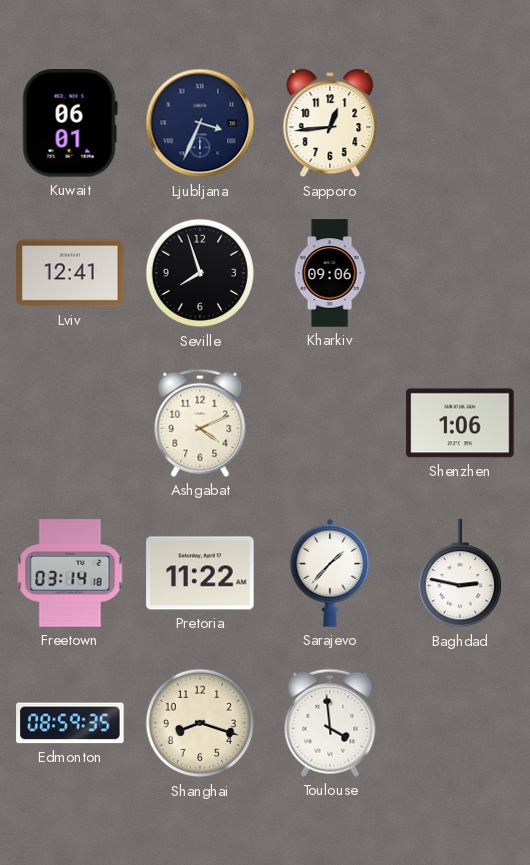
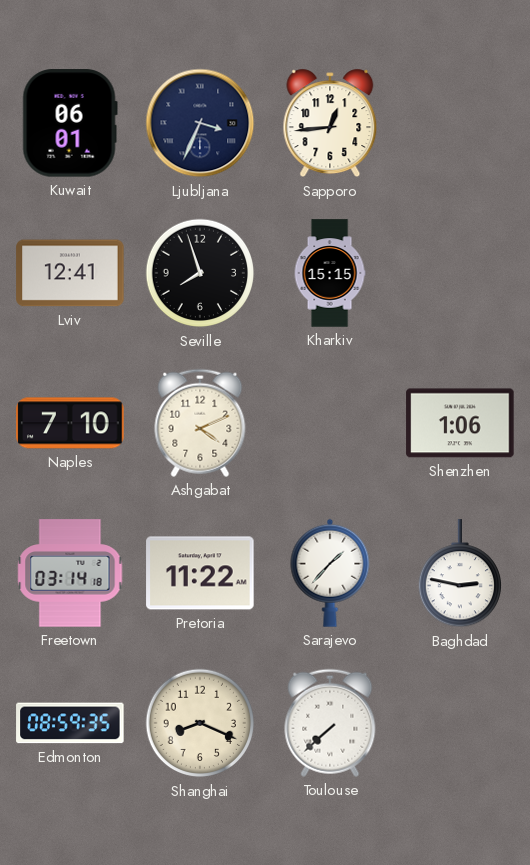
Kharkiv: 09:06 -> 15:15 (330, 273)
Naples: none -> 7:10 (70, 423)
Shanghai: 8:18 -> 8:19 (200, 723)
Toulouse: 3:59 -> 7:38 (330, 723)
